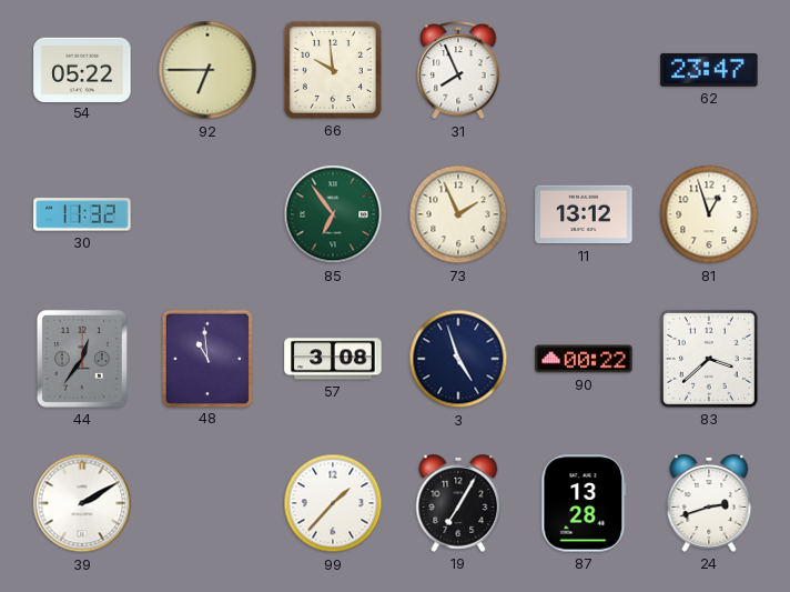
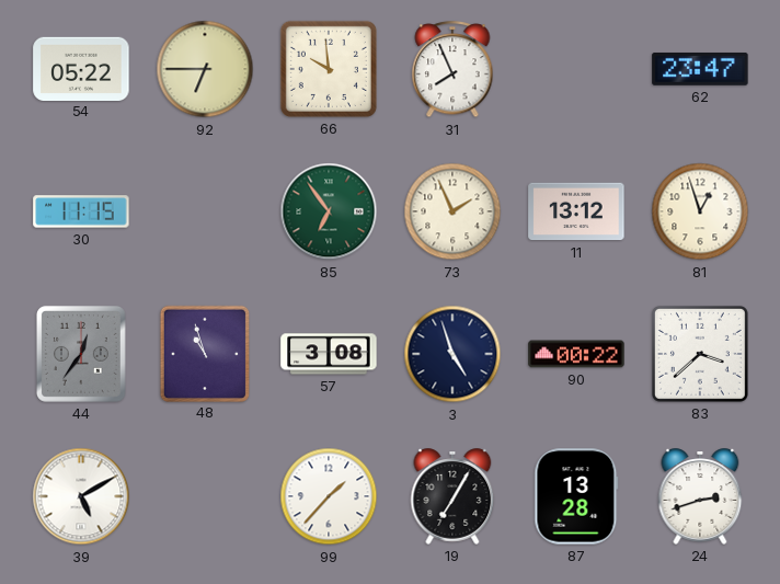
30: 11:32 -> 11:15 (81, 211)
48: 10:59 -> 10:57 (204, 353)
39: 2:10 -> 5:10 (81, 496)
